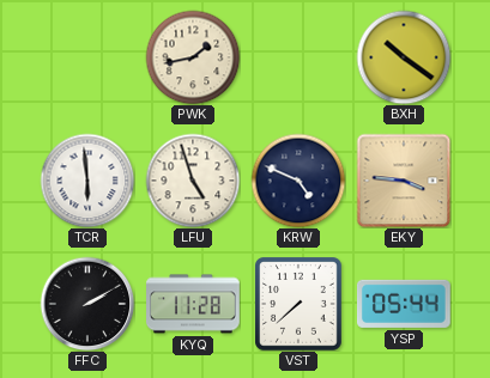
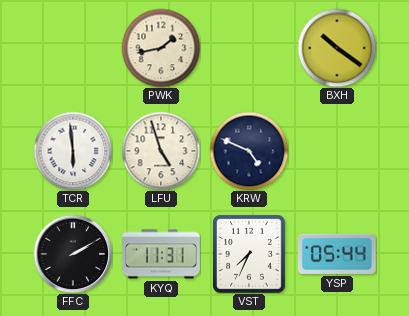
EKY: 3:46 -> none (404, 181)
KYQ: 11:28 -> 11:31 (162, 254)
VST: 7:38 -> 7:34 (250, 255)
